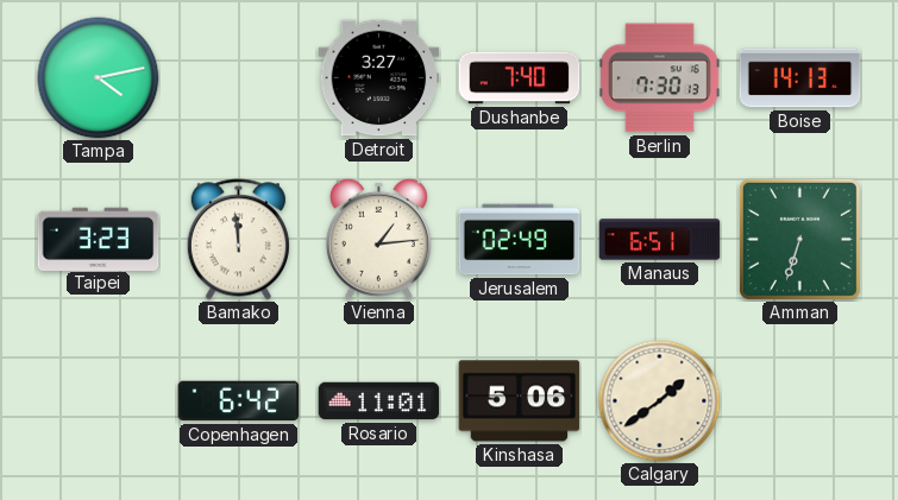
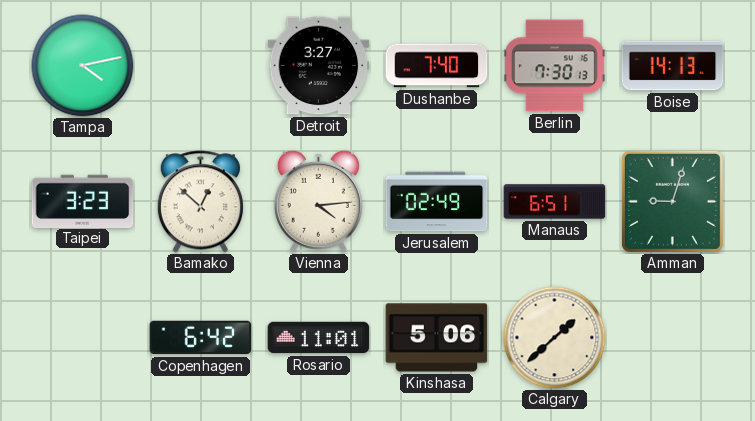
Bamako: 11:59 -> 12:52 (200, 202)
Vienna: 1:14 -> 4:14 (318, 201)
Amman: 6:33 -> 9:03 (672, 201)
Calgary: 1:39 -> 1:38 (555, 338)
